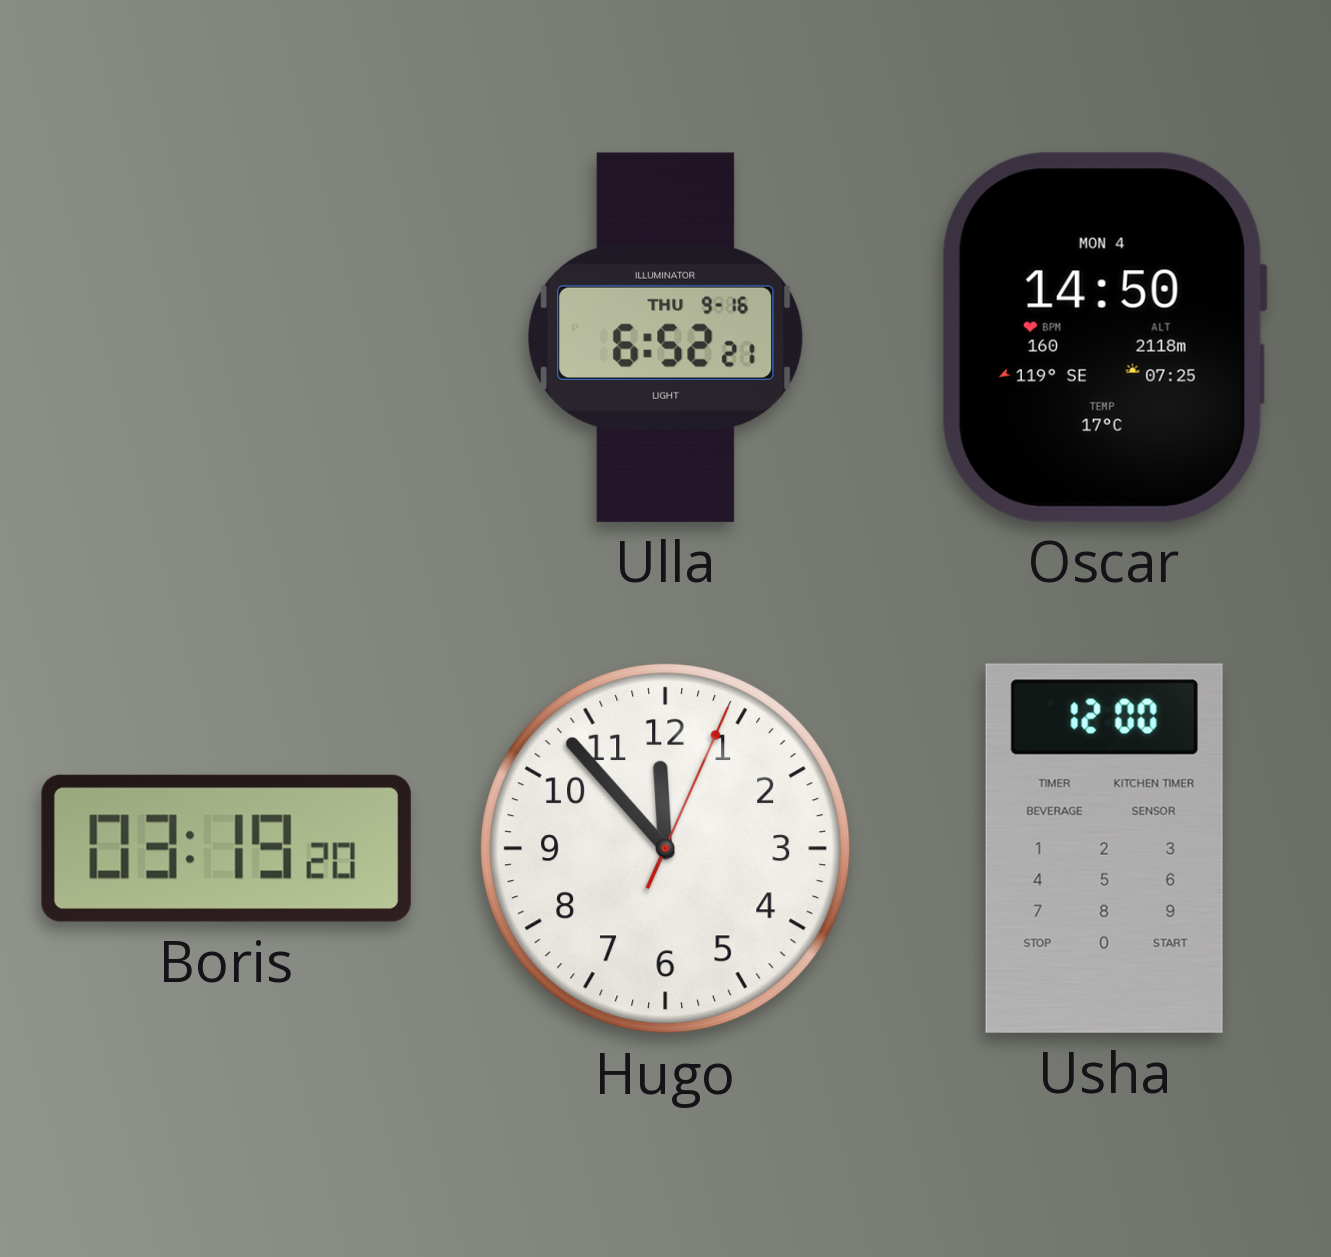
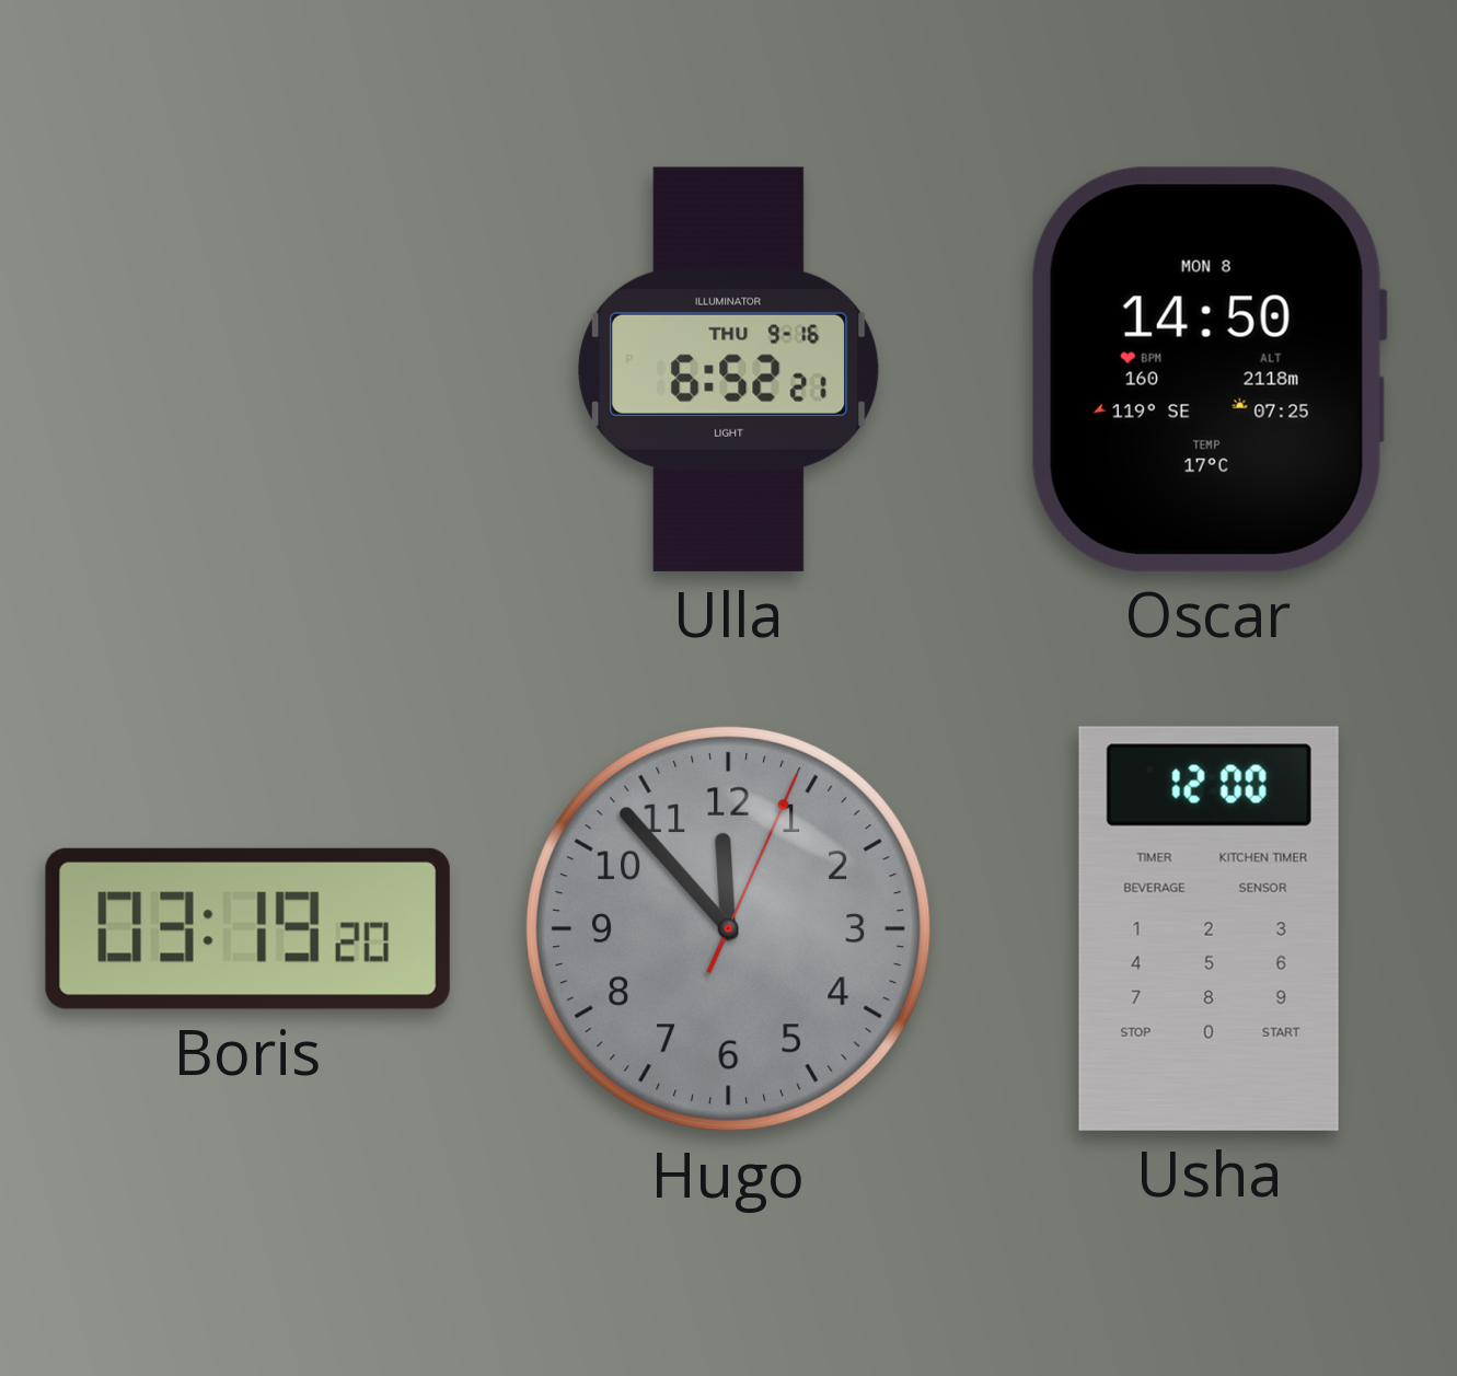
Oscar date: MON 4 -> MON 8 (1209, 369)
Hugo dial: white -> grey (728, 928)
